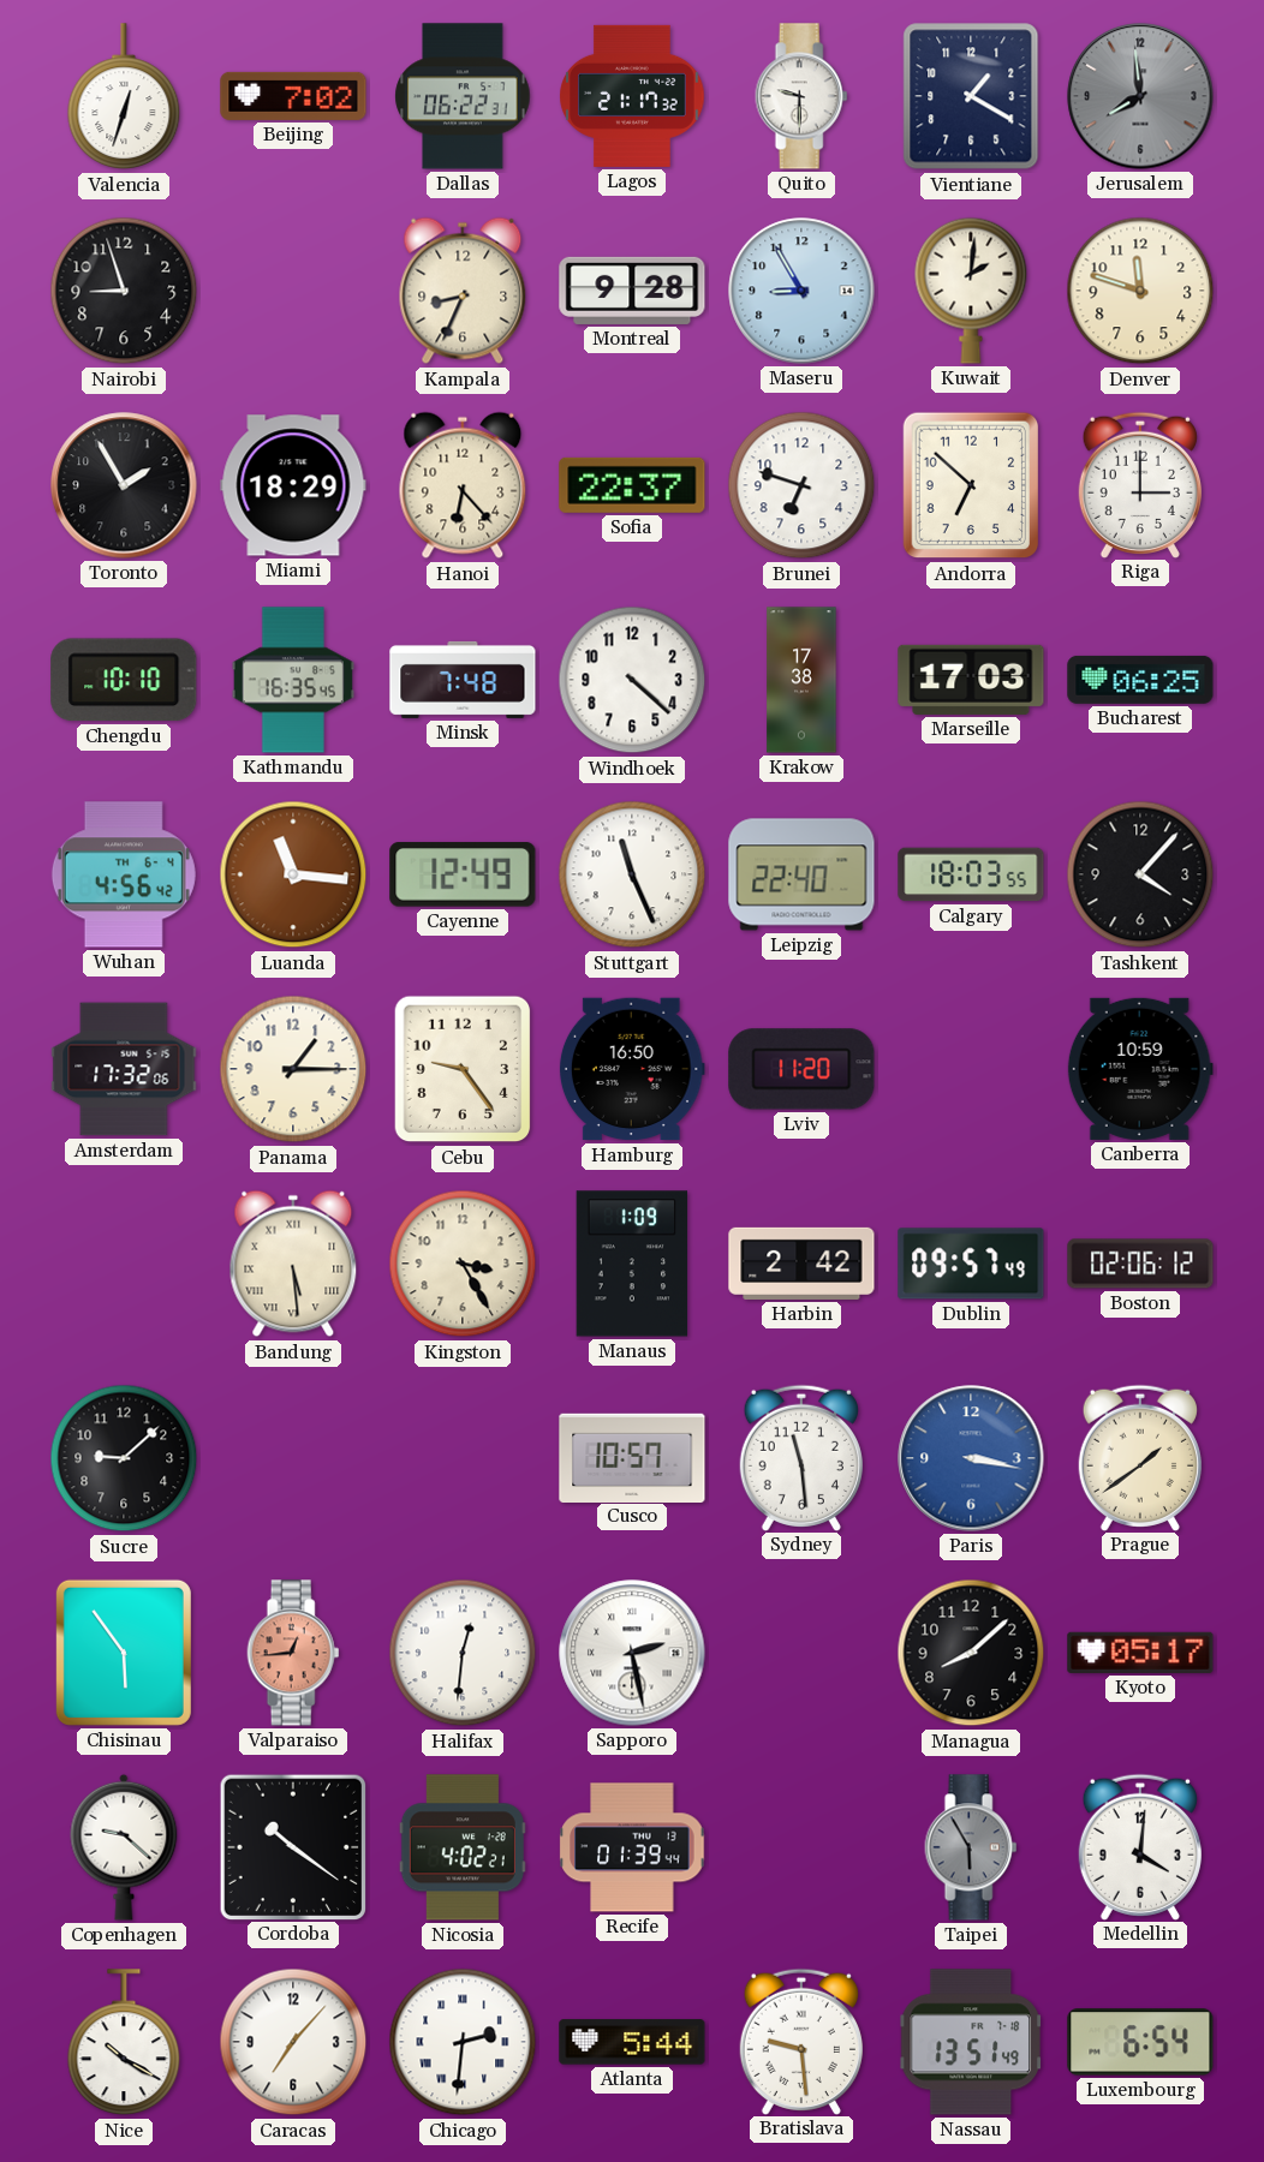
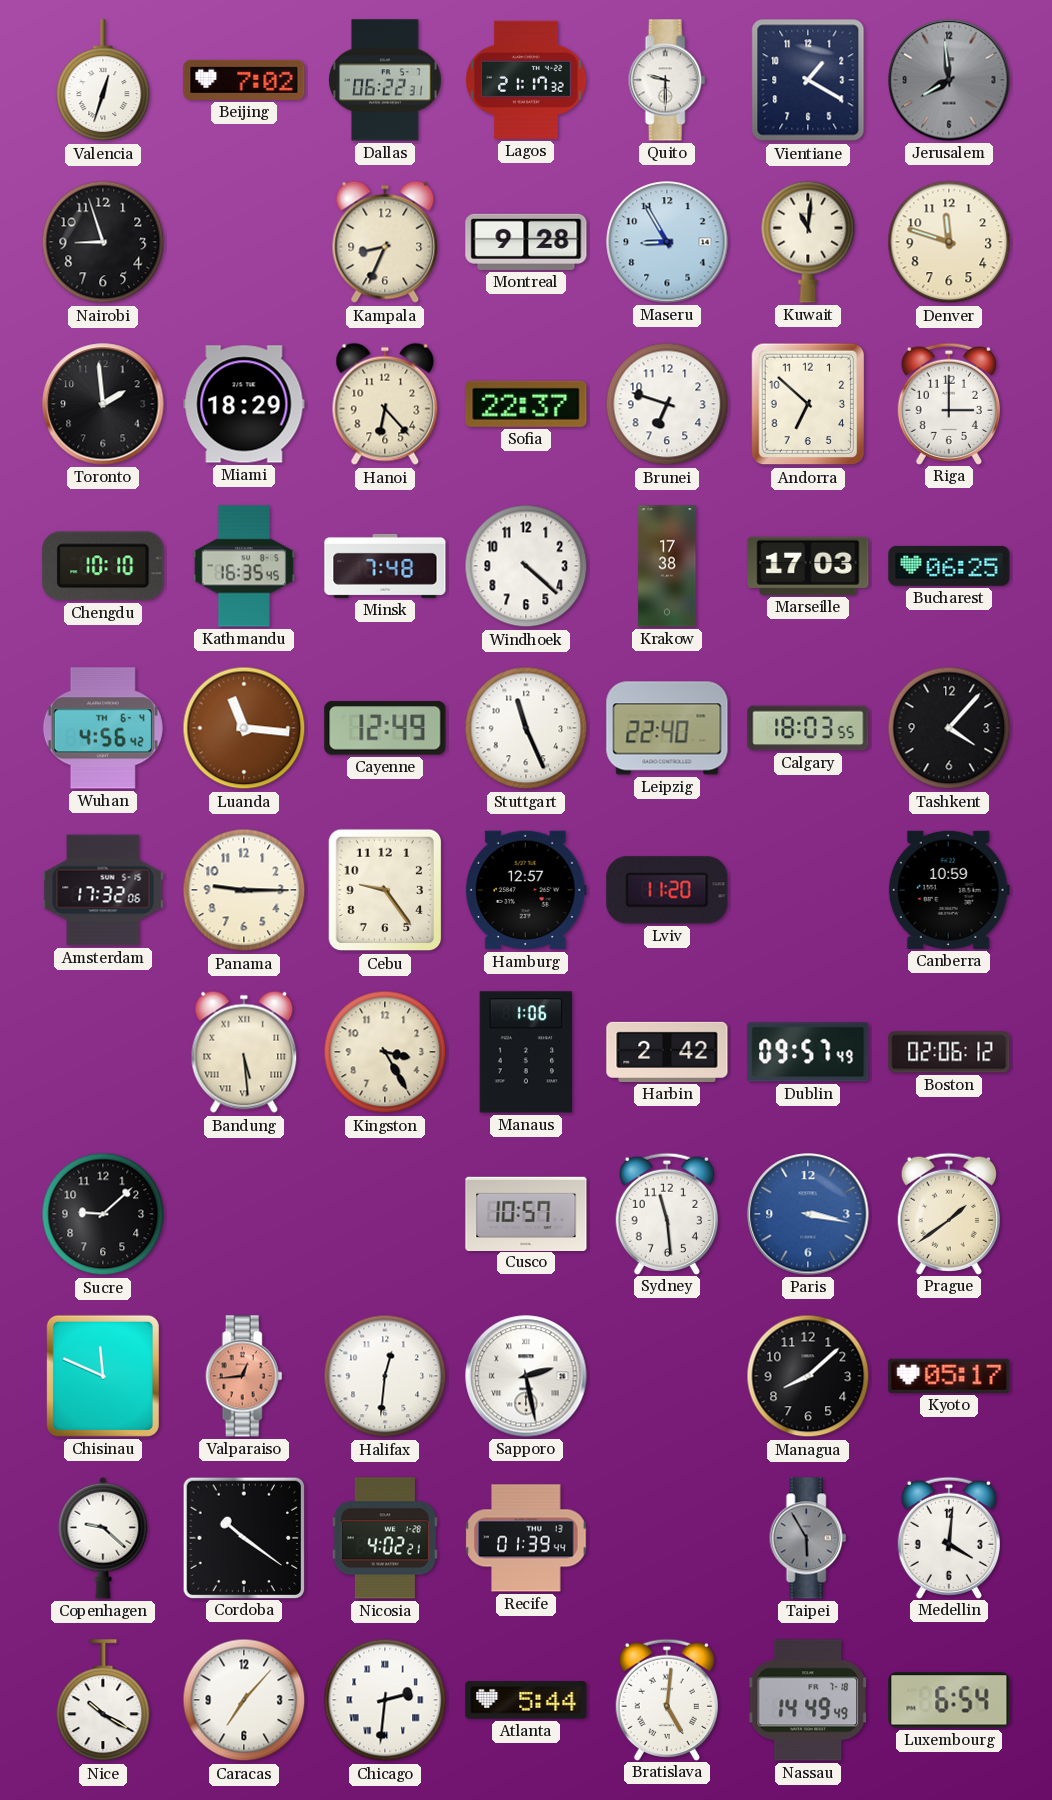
Kuwait: 2:01 -> 11:01 (808, 242)
Toronto: 1:55 -> 1:59 (103, 404)
Panama: 1:15 -> 9:15 (244, 890)
Hamburg: 16:50 -> 12:57 (526, 890)
Manaus: 1:09 -> 1:06 (526, 1052)
Chisinau: 5:54 -> 11:49 (103, 1376)
Bratislava: 9:29 -> 5:01 (667, 1699)
Nassau: 13:51 -> 14:49 (808, 1700)
